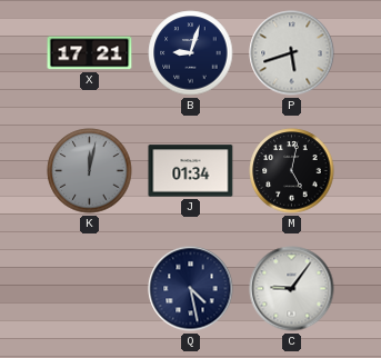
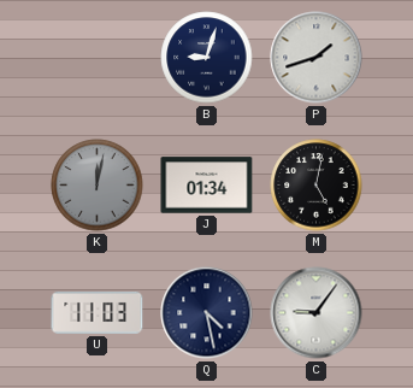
X: 17:21 -> none (90, 53)
P: 5:42 -> 1:42 (317, 58)
U: none -> 11:03 (98, 312)
